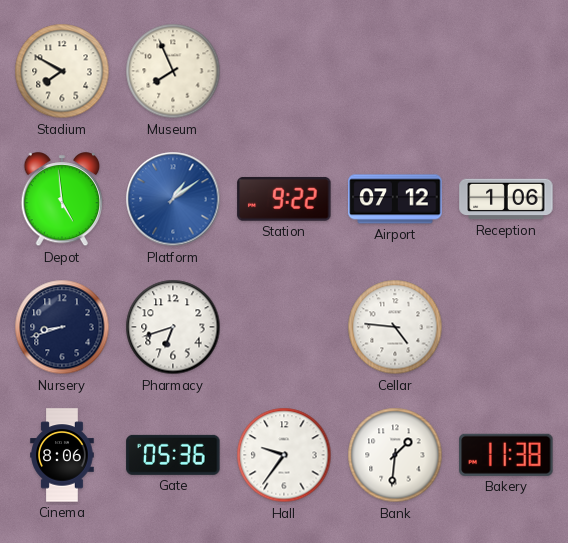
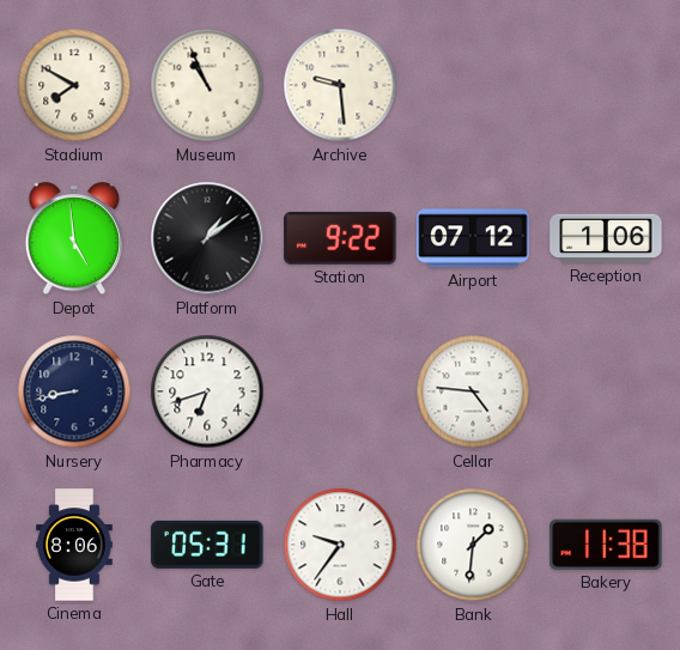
Museum: 7:56 -> 10:56 (207, 85)
Archive: none -> 9:29 (340, 85)
Platform dial: blue -> black (207, 238)
Nursery: 8:42 -> 8:43 (74, 391)
Gate: 05:36 -> 05:31 (207, 545)
